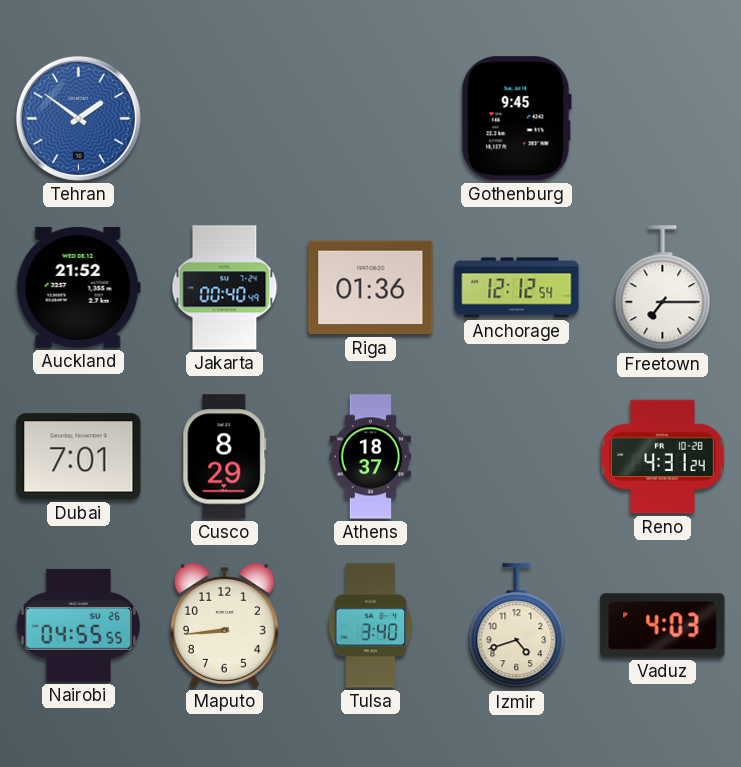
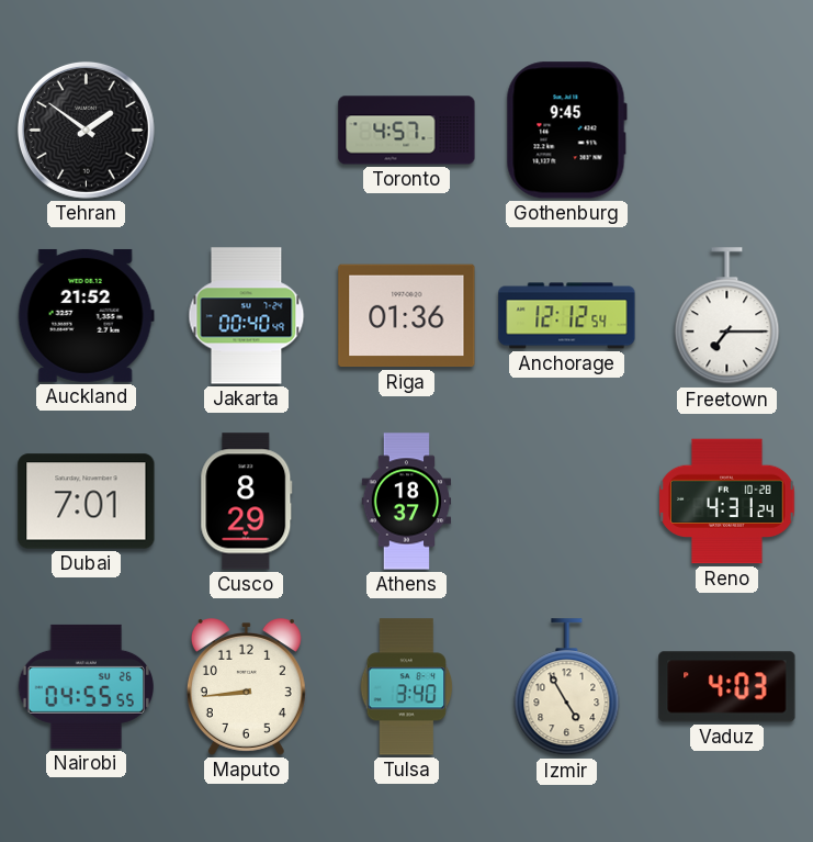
Tehran dial: blue -> black (86, 130)
Toronto: none -> 4:57 (407, 131)
Izmir: 4:42 -> 4:55 (567, 687)
